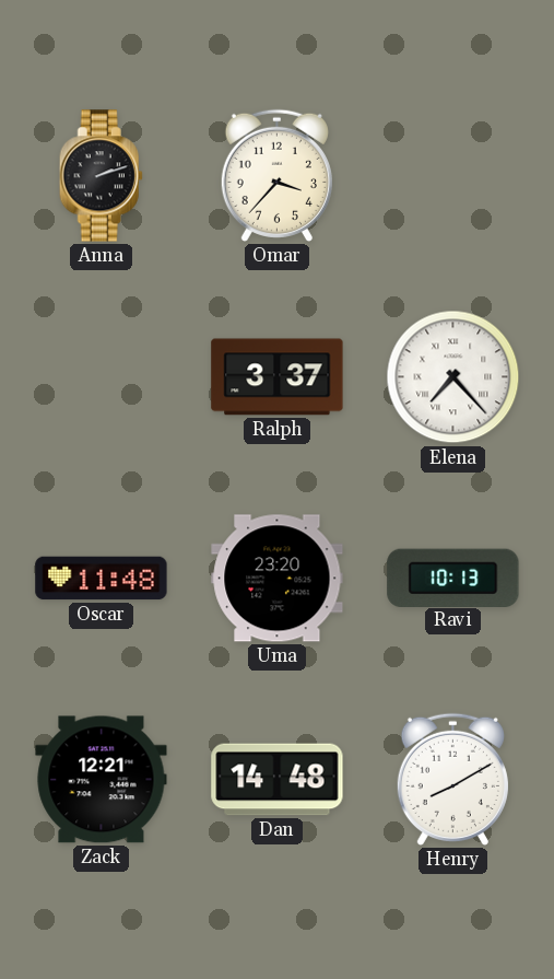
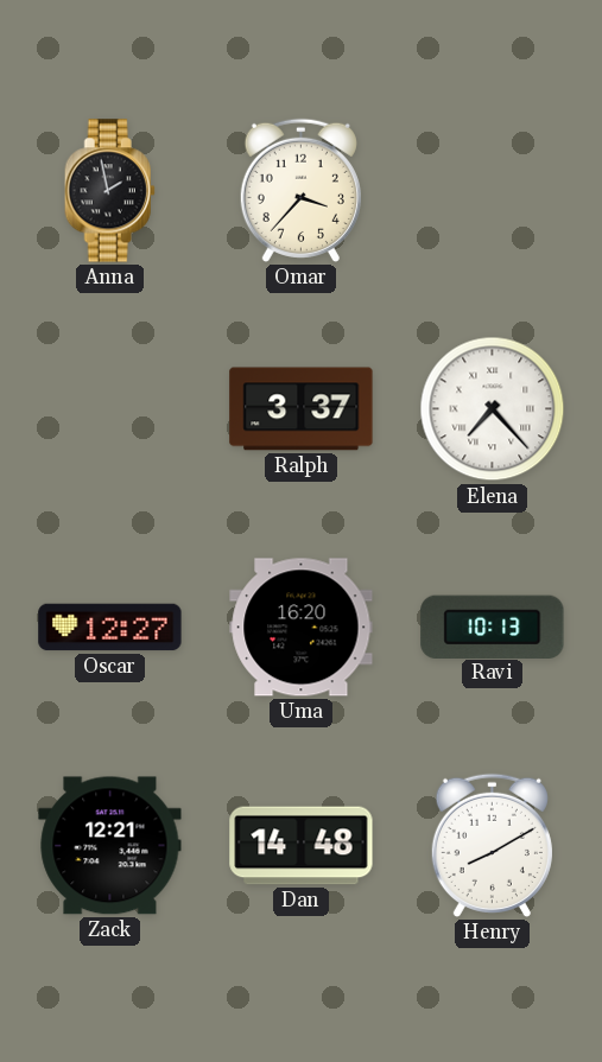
Anna: 2:12 -> 1:58 (109, 191)
Oscar: 11:48 -> 12:27 (110, 628)
Uma: 23:20 -> 16:20 (302, 628)
